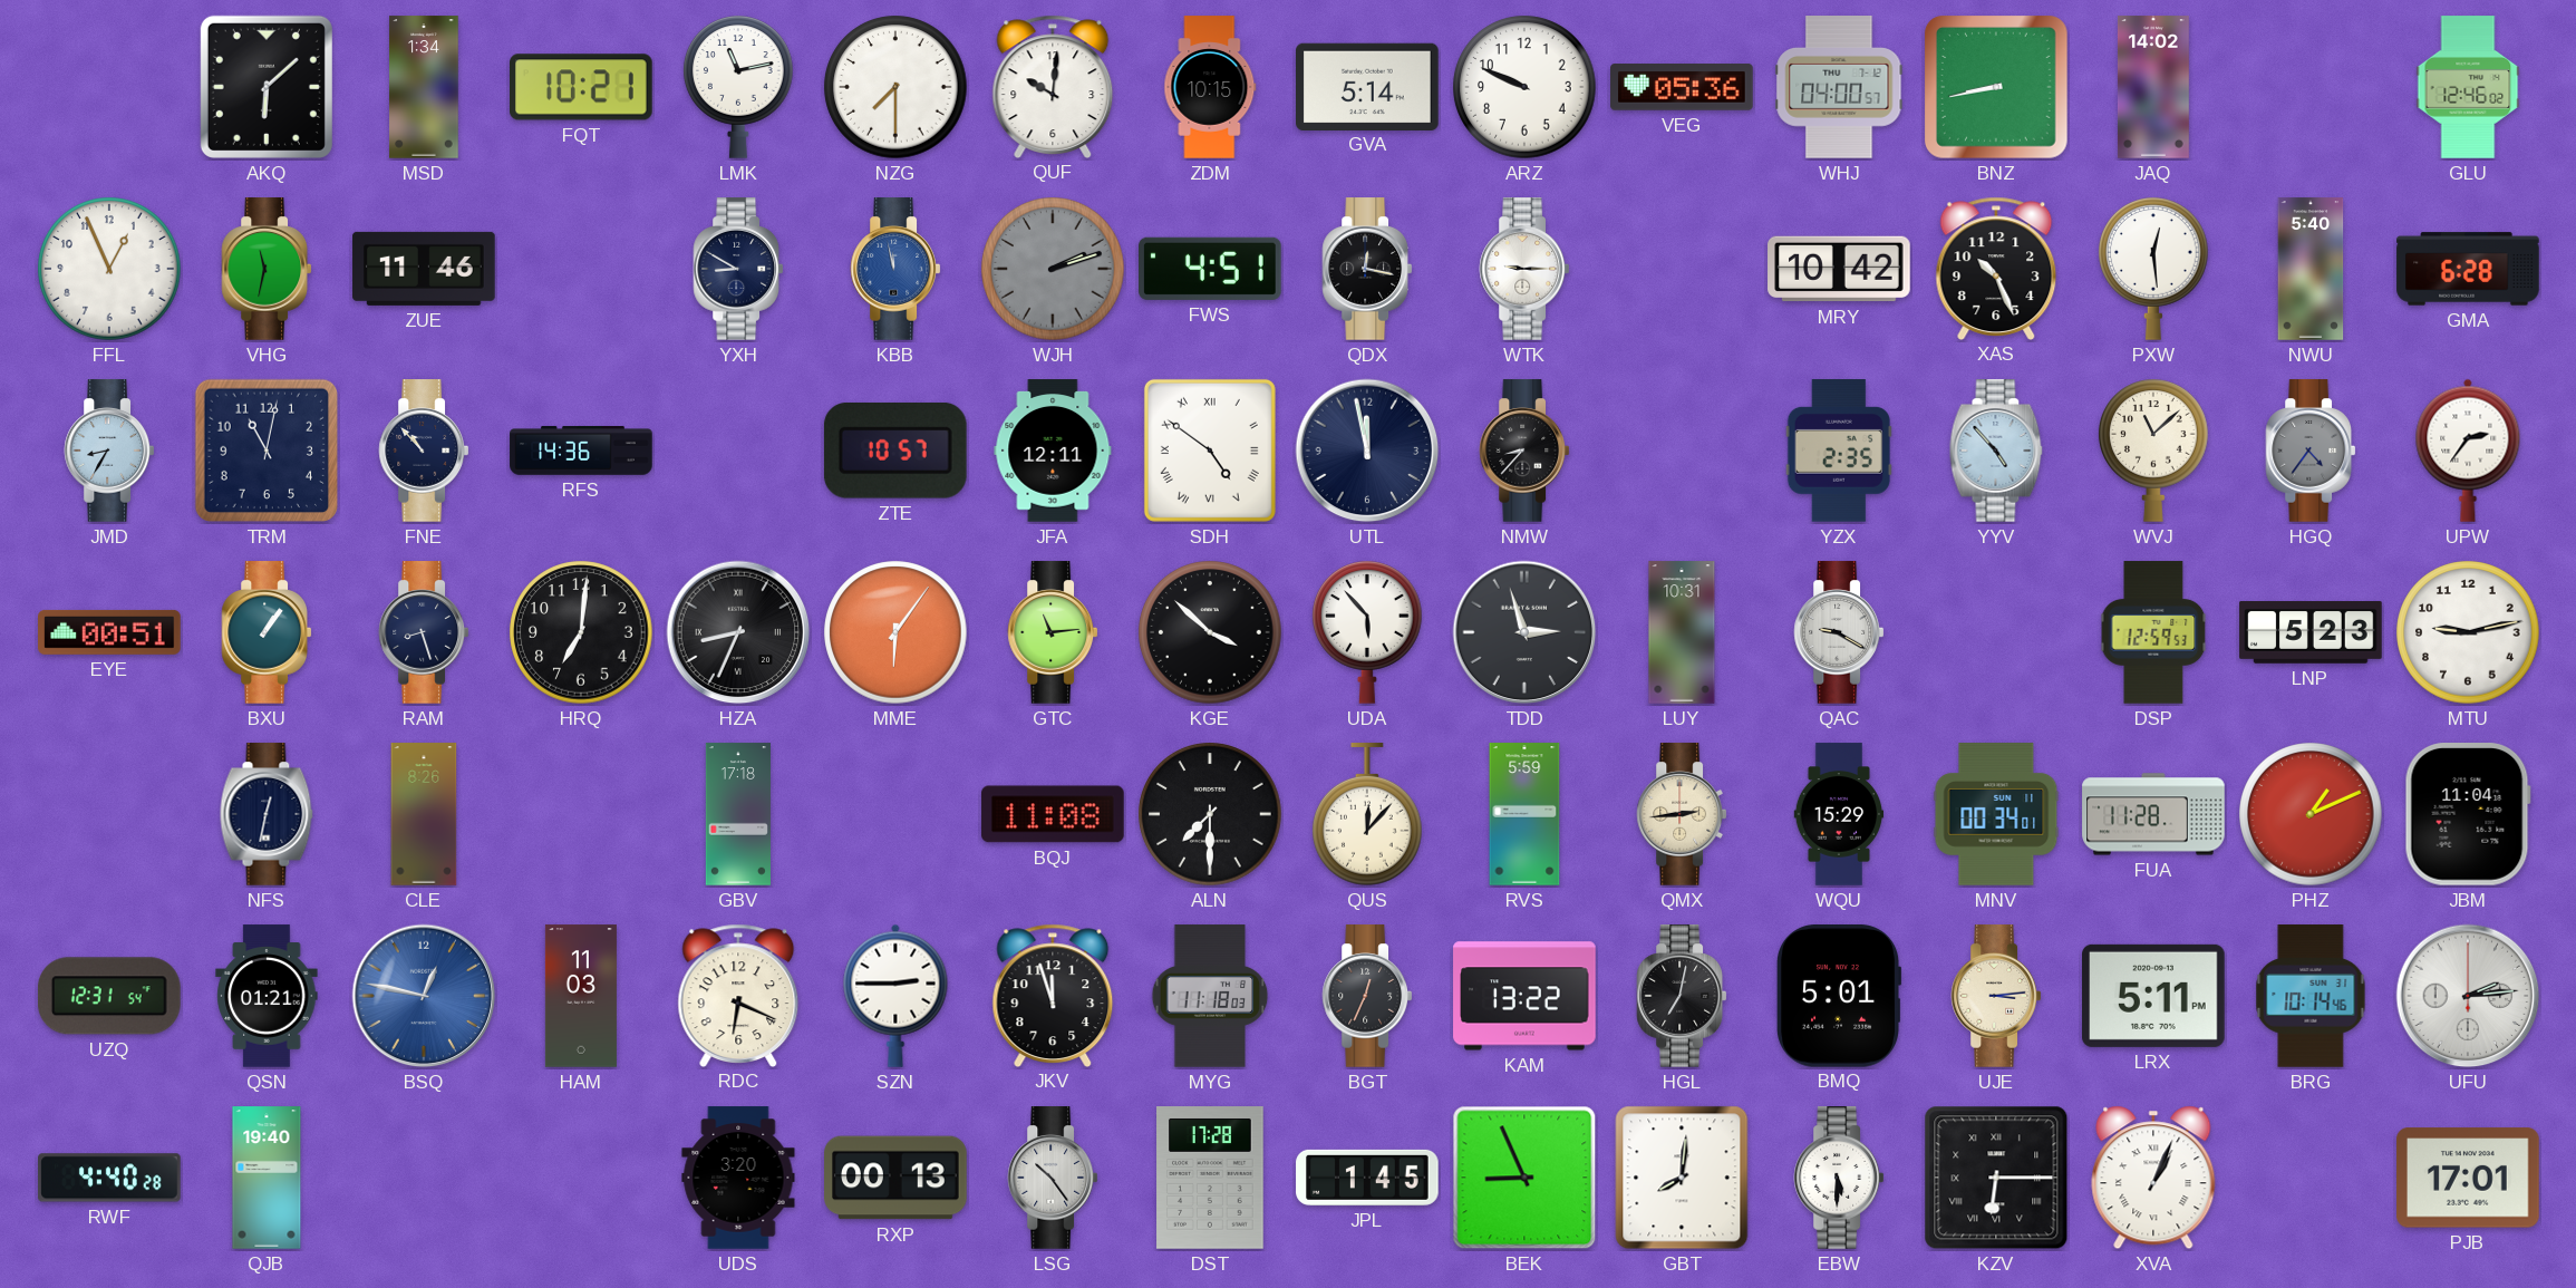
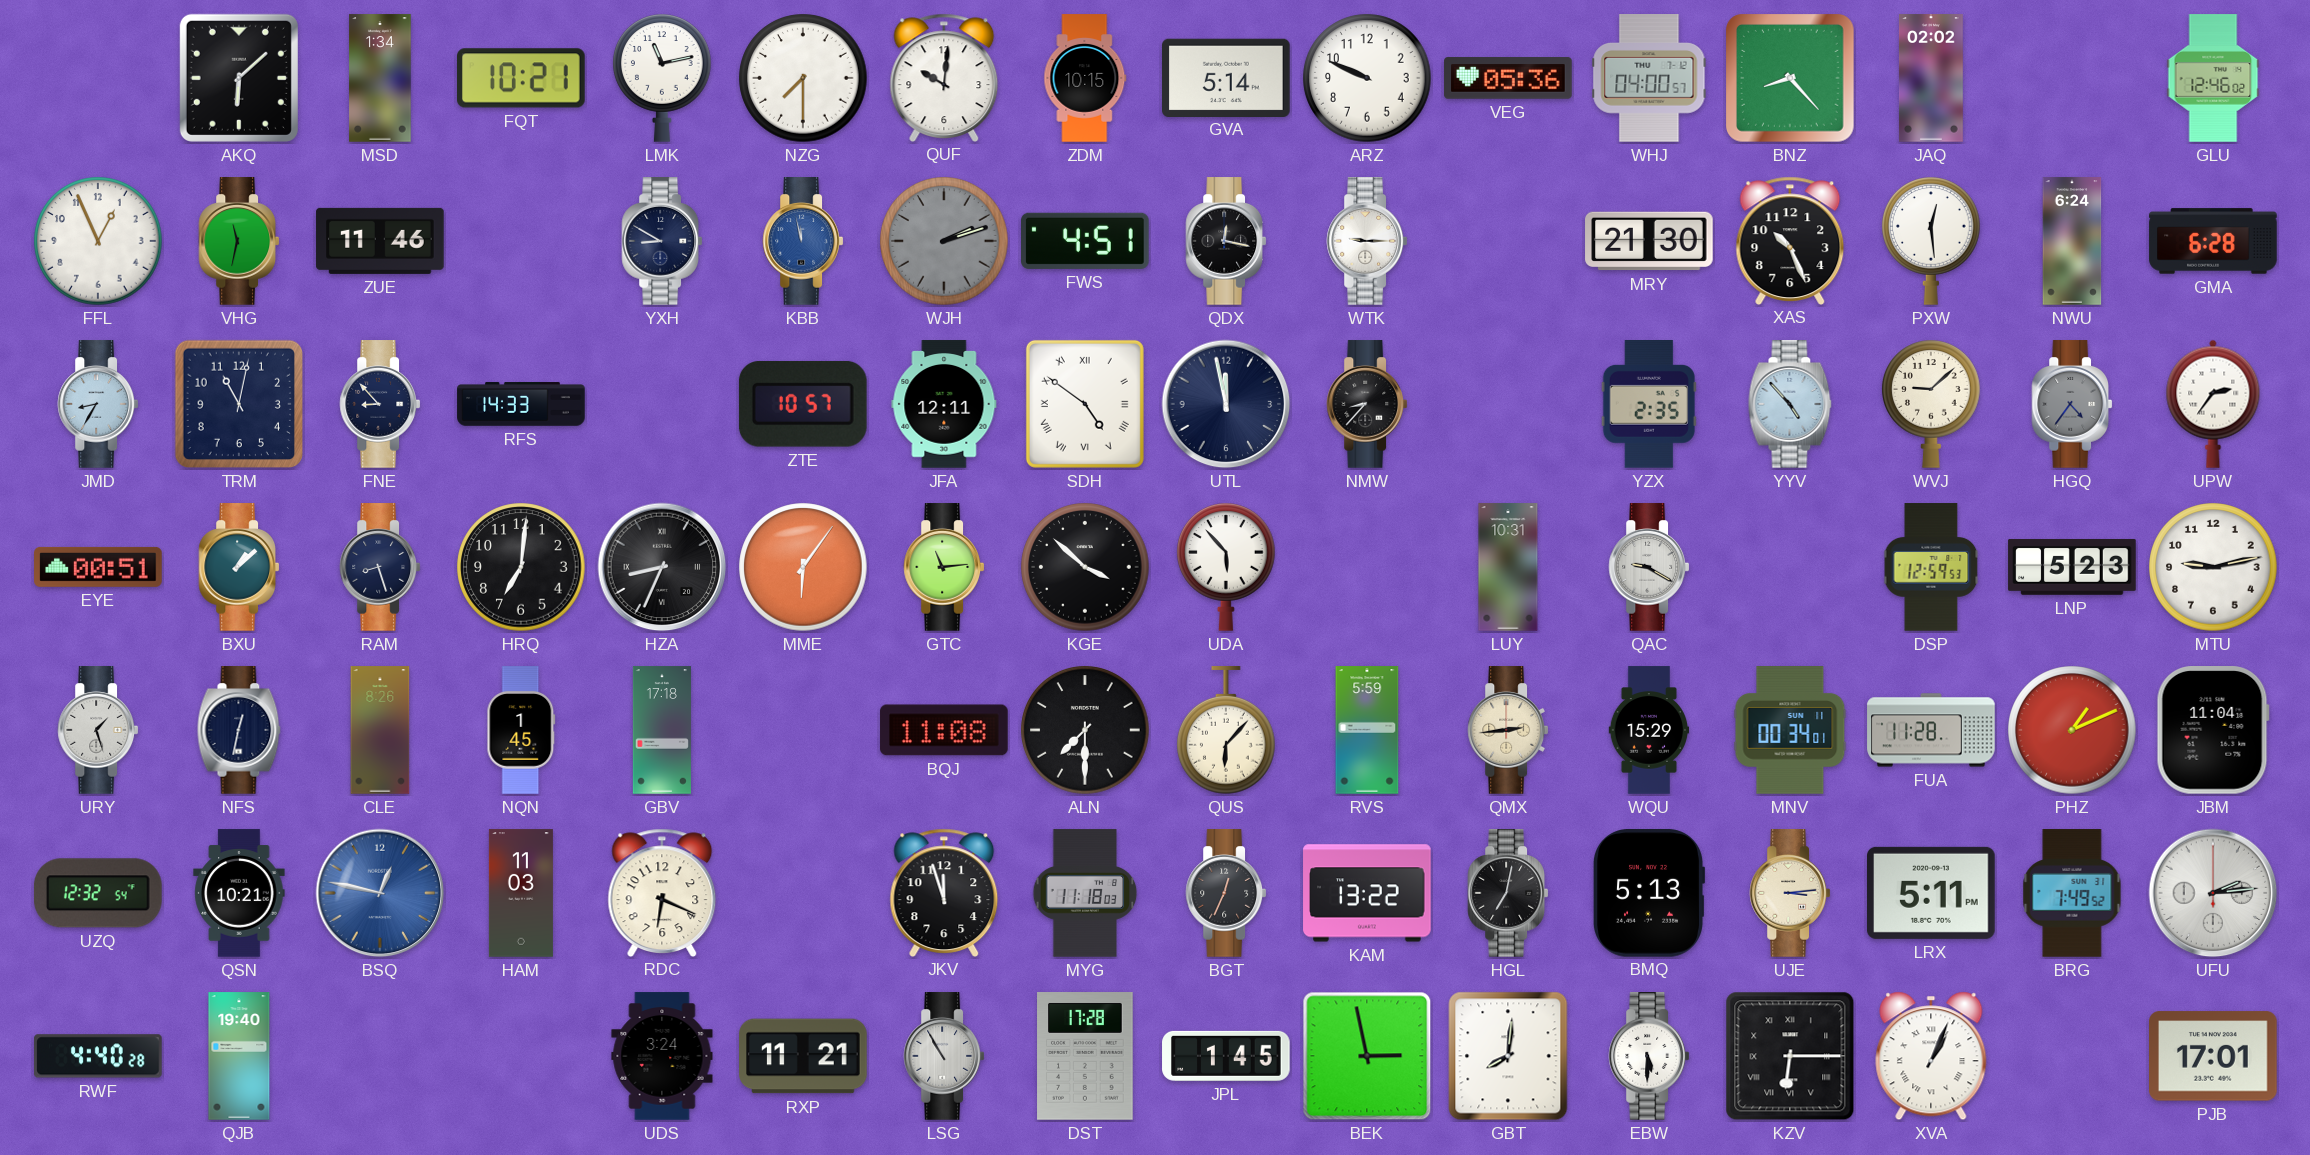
BNZ: 8:43 -> 8:23 (1791, 79)
JAQ: 14:02 -> 02:02 (1931, 78)
MRY: 10:42 -> 21:30 (1649, 241)
NWU: 5:40 -> 6:24 (2072, 241)
FNE: 10:53 -> 8:53 (380, 404)
RFS: 14:36 -> 14:33 (521, 404)
WVJ: 11:08 -> 9:08 (1932, 404)
BXU: 1:06 -> 1:08 (239, 567)
TDD: 2:57 -> none (1524, 632)
URY: none -> 1:27 (98, 730)
NQN: none -> 1:45 (521, 730)
QUS: 12:07 -> 6:07 (1227, 731)
UZQ: 12:31 -> 12:32 (98, 893)
QSN: 01:21 -> 10:21 (239, 893)
SZN: 2:45 -> none (895, 996)
BMQ: 5:01 -> 5:13 (1649, 893)
BRG: 10:14 -> 7:49 (2072, 893)
UDS: 3:20 -> 3:24 (662, 1056)
RXP: 00:13 -> 11:21 (803, 1056)
LSG: 10:24 -> 10:55 (944, 1056)
BEK: 8:56 -> 2:58 (1367, 1056)
